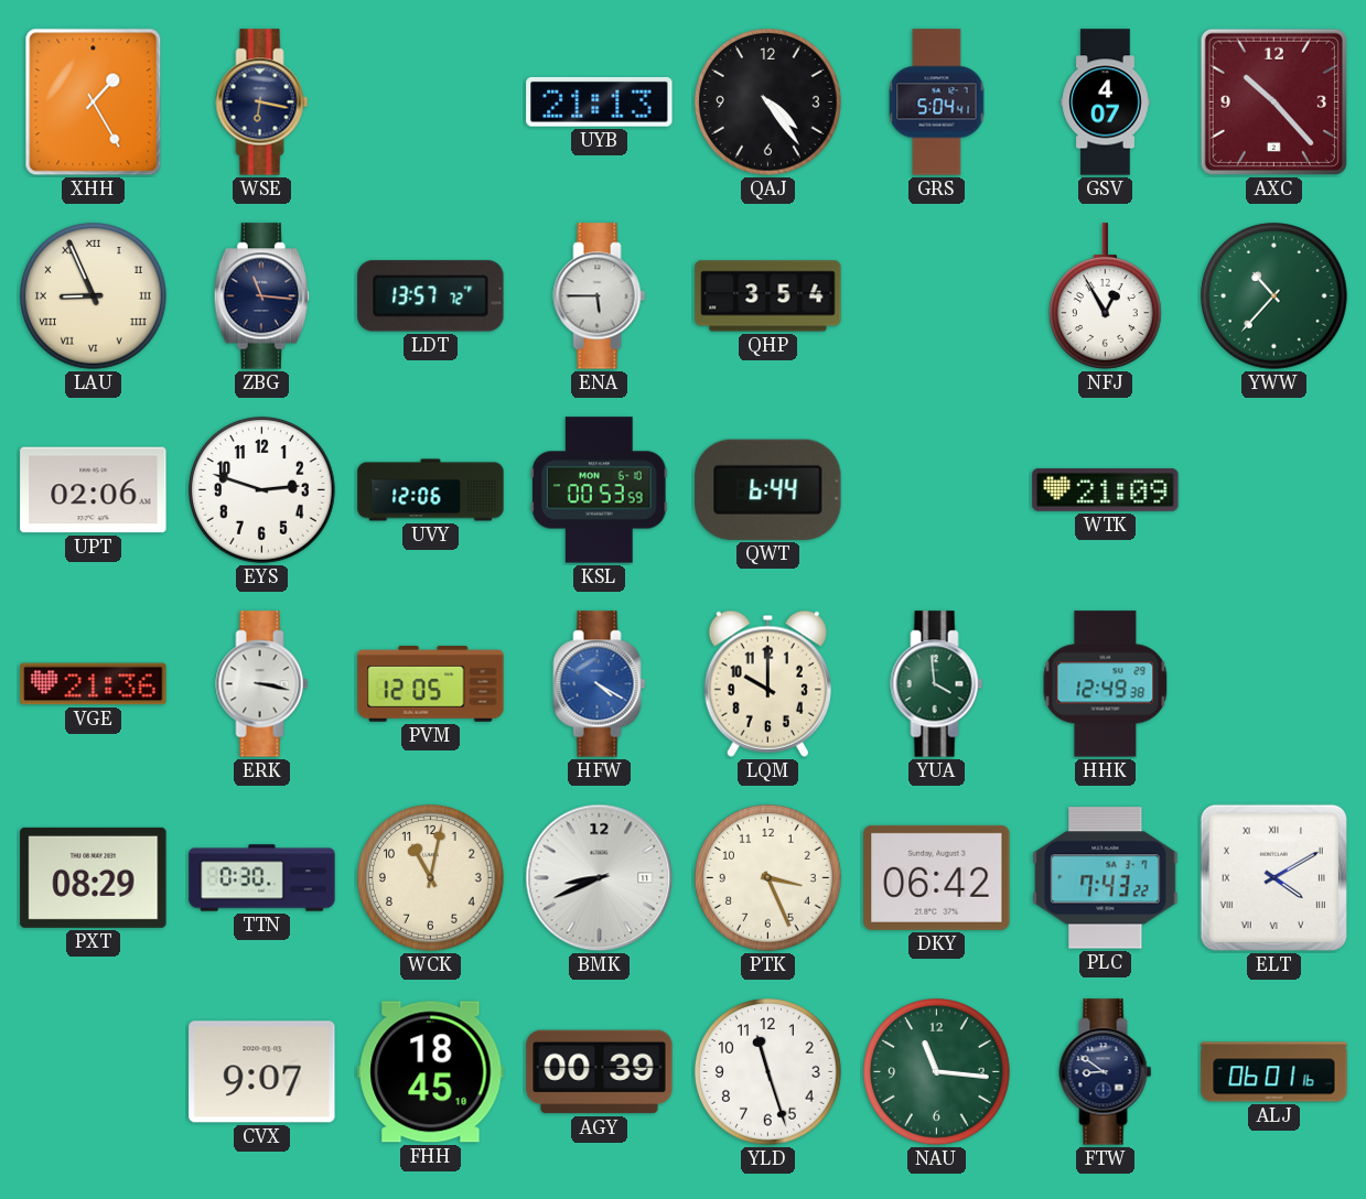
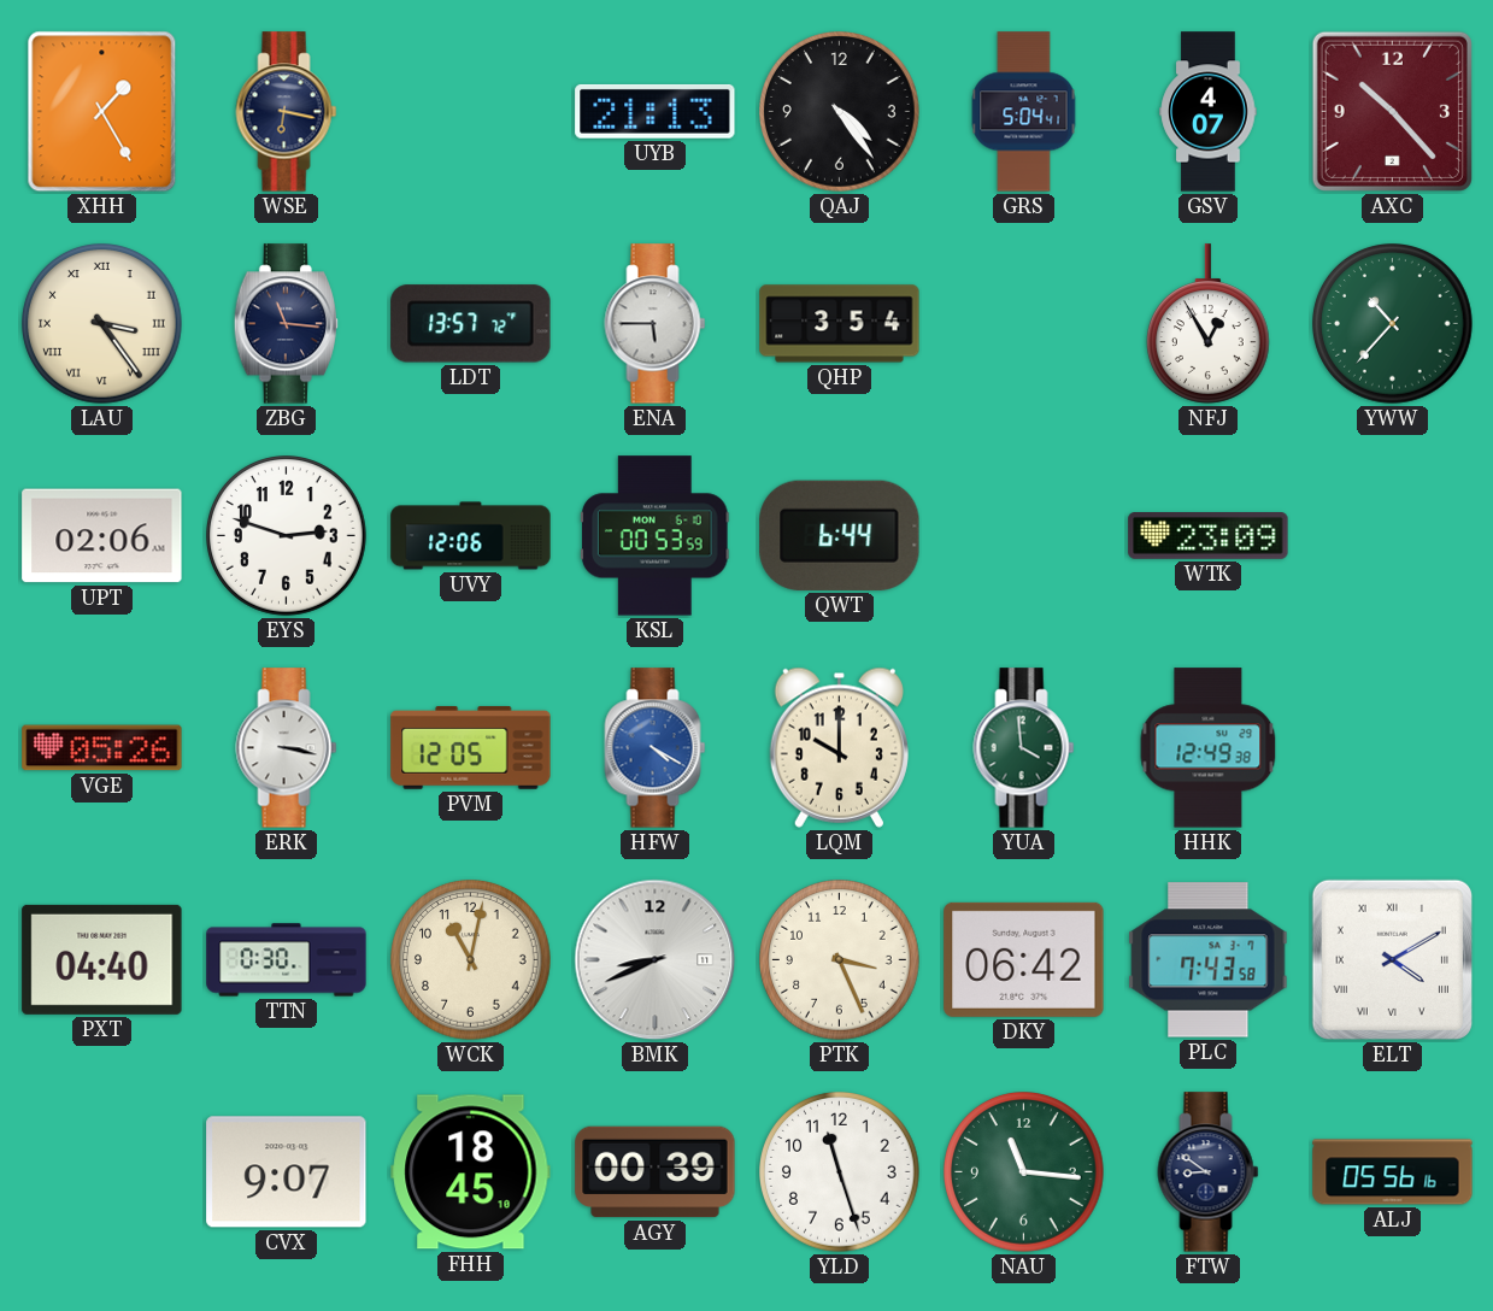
LAU: 8:56 -> 3:24 (102, 324)
WTK: 21:09 -> 23:09 (1209, 536)
VGE: 21:36 -> 05:26 (102, 748)
PXT: 08:29 -> 04:40 (102, 959)
PLC: 7:43:22 -> 7:43:58 (1209, 960)
ALJ: 06:01 -> 05:56 (1393, 1172)
